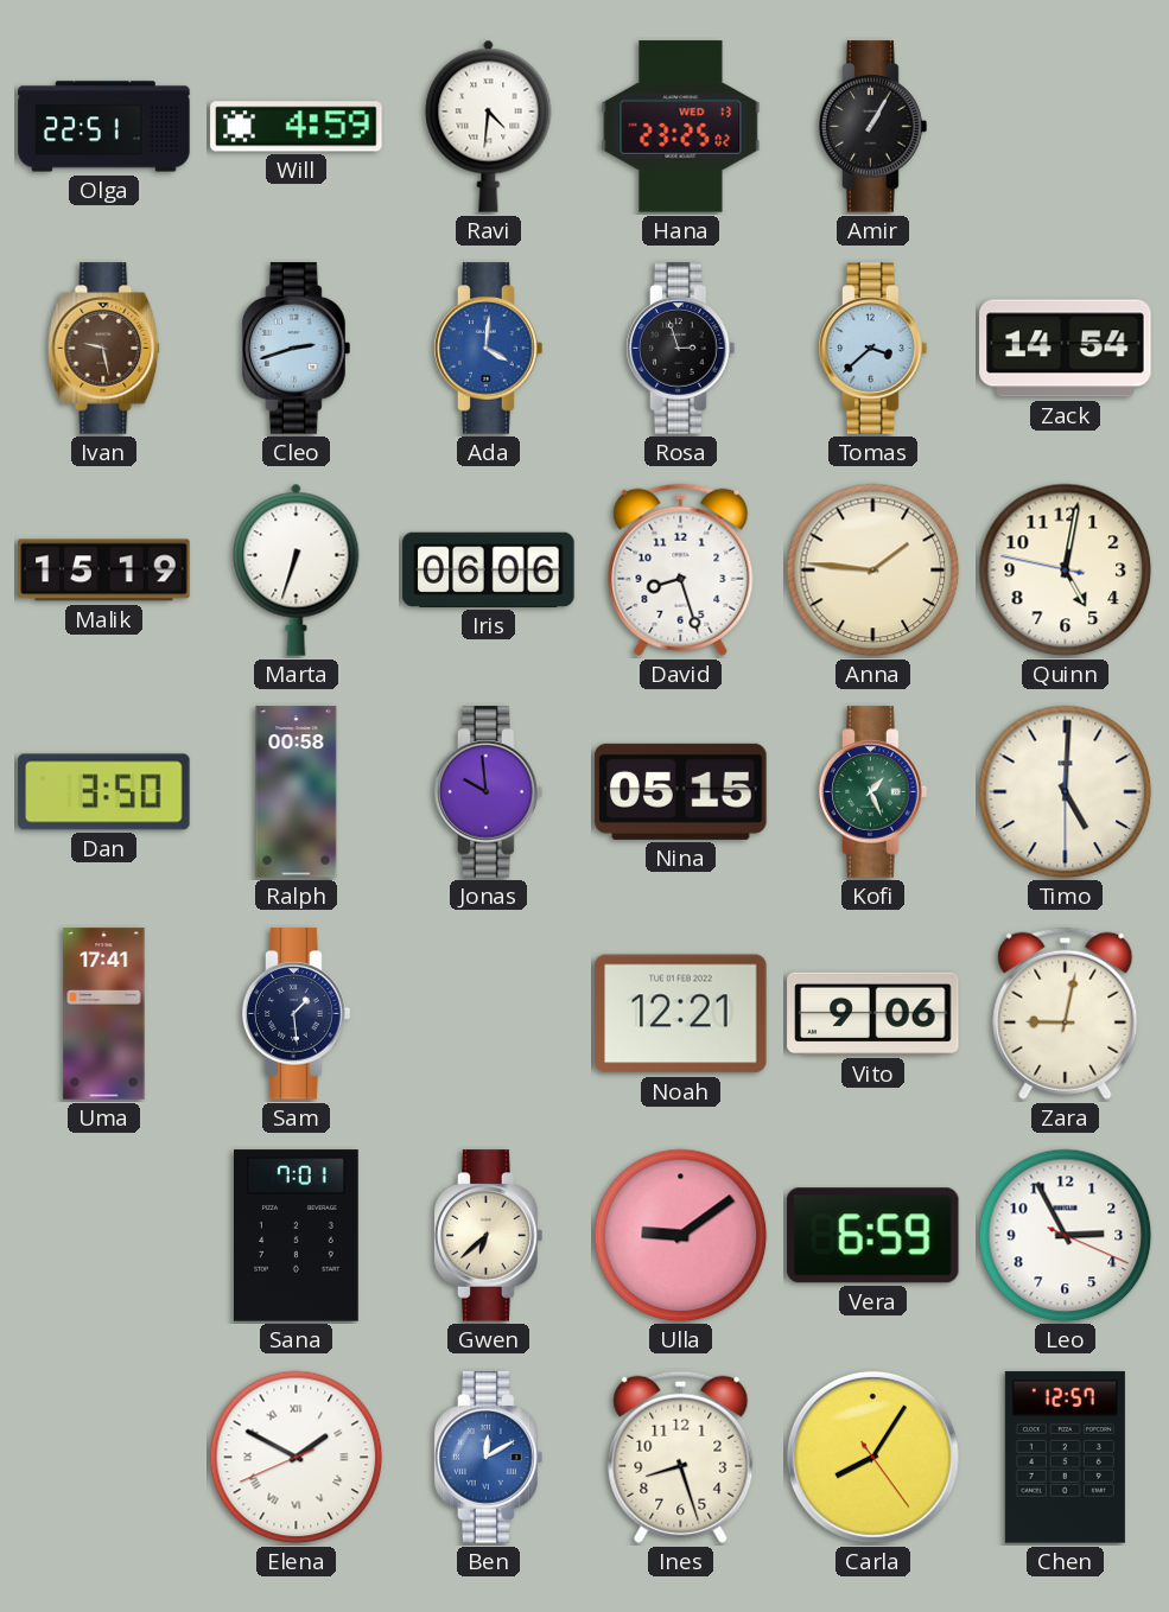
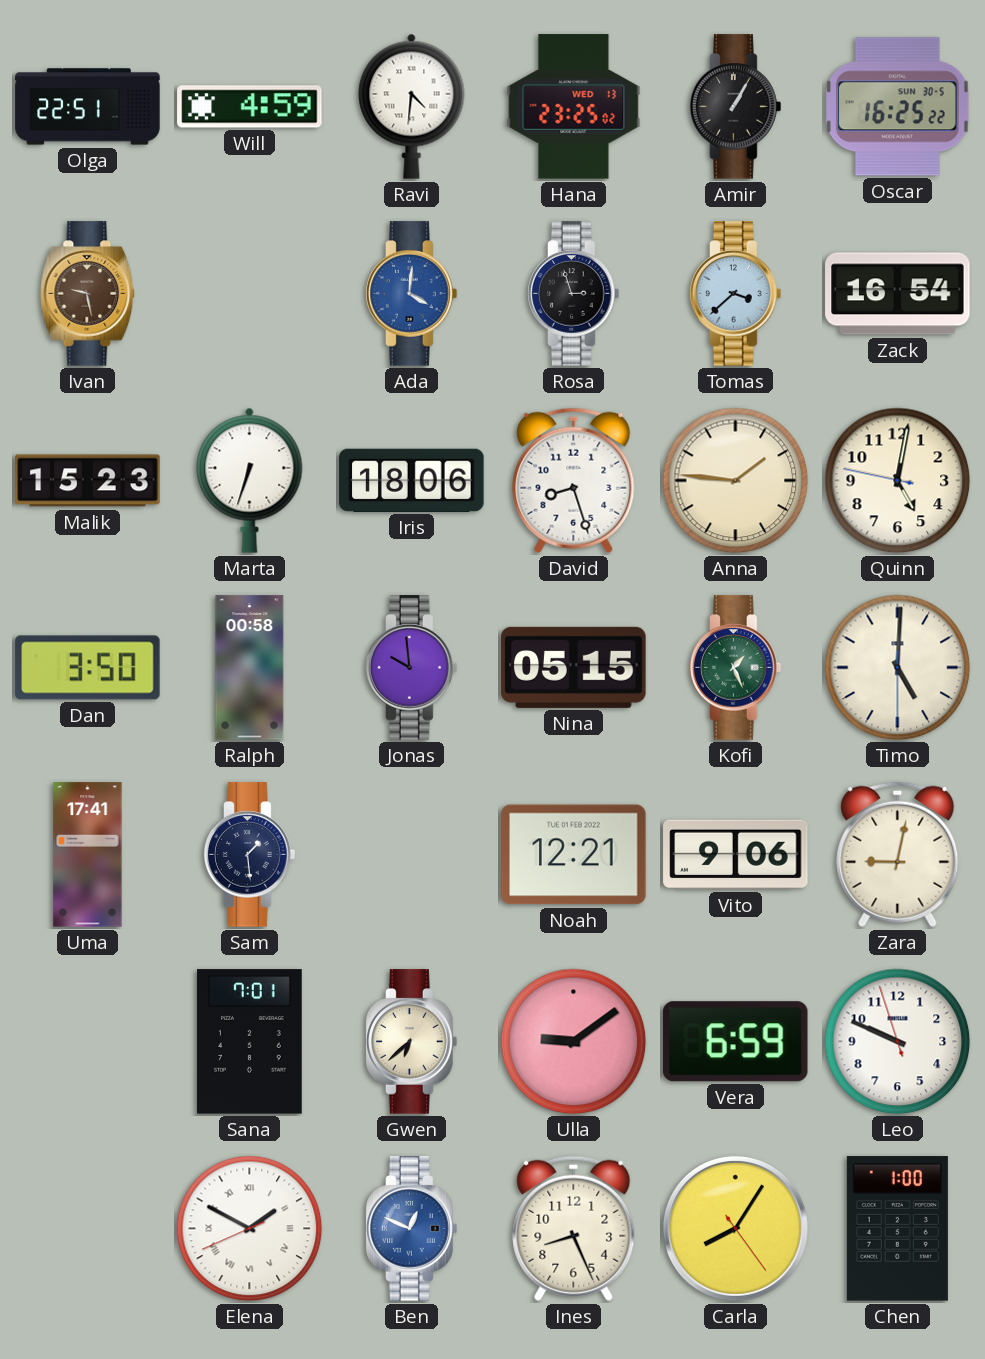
Oscar: none -> 16:25 (898, 107)
Cleo: 2:42 -> none (297, 349)
Zack: 14:54 -> 16:54 (898, 294)
Malik: 15:19 -> 15:23 (88, 481)
Iris: 06:06 -> 18:06 (412, 480)
Leo: 2:55 -> 9:48 (898, 1042)
Ben: 12:10 -> 12:49 (412, 1229)
Ines: 8:27 -> 8:26 (574, 1228)
Chen: 12:57 -> 1:00 (897, 1229)
